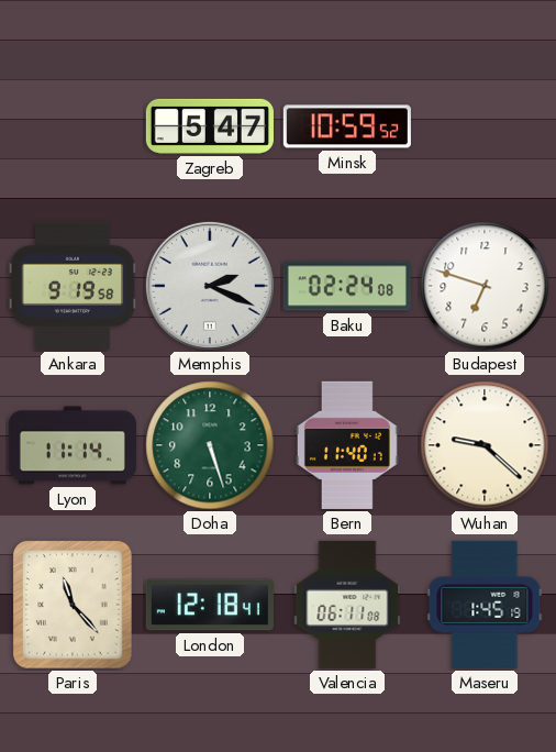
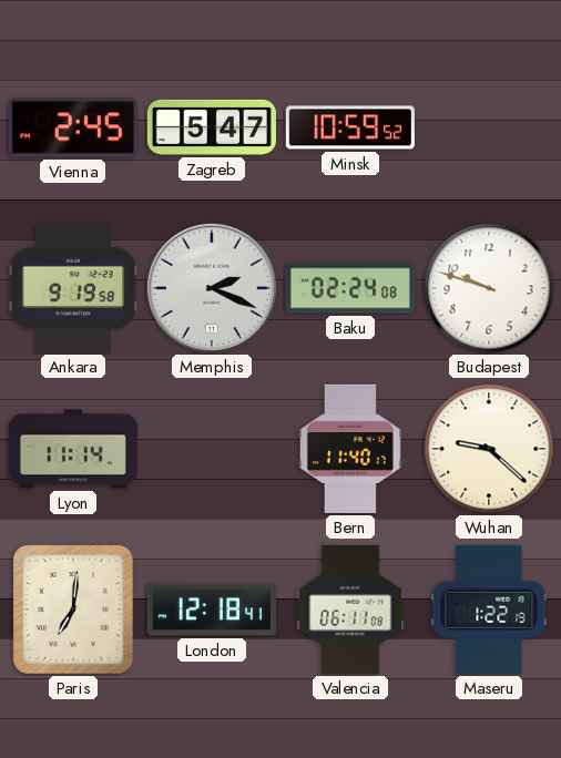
Vienna: none -> 2:45 (73, 127)
Budapest: 6:48 -> 9:48 (489, 288)
Doha: 5:27 -> none (210, 445)
Paris: 11:23 -> 7:01 (73, 610)
Maseru: 1:45 -> 1:22 (489, 610)
